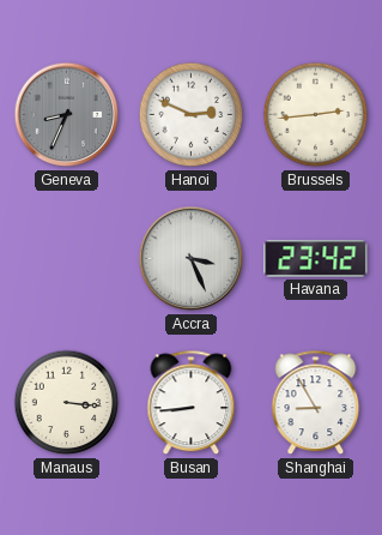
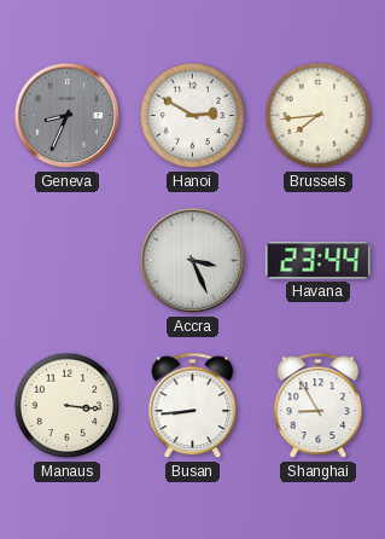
Hanoi: 2:49 -> 2:50 (193, 116)
Brussels: 2:44 -> 7:44 (319, 116)
Havana: 23:42 -> 23:44 (319, 261)
